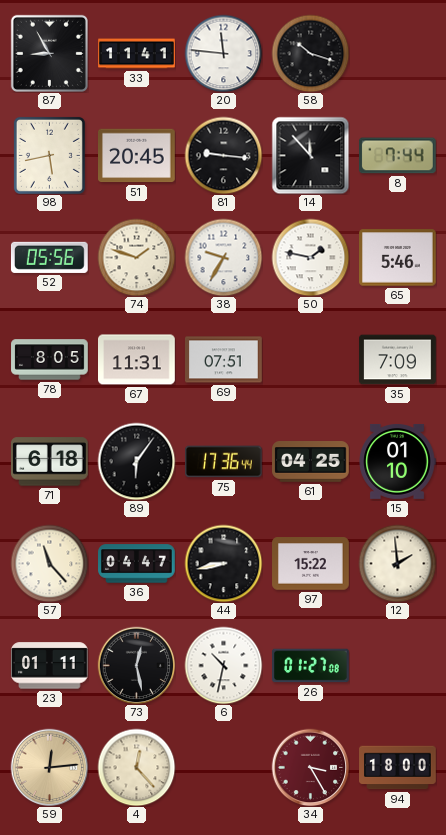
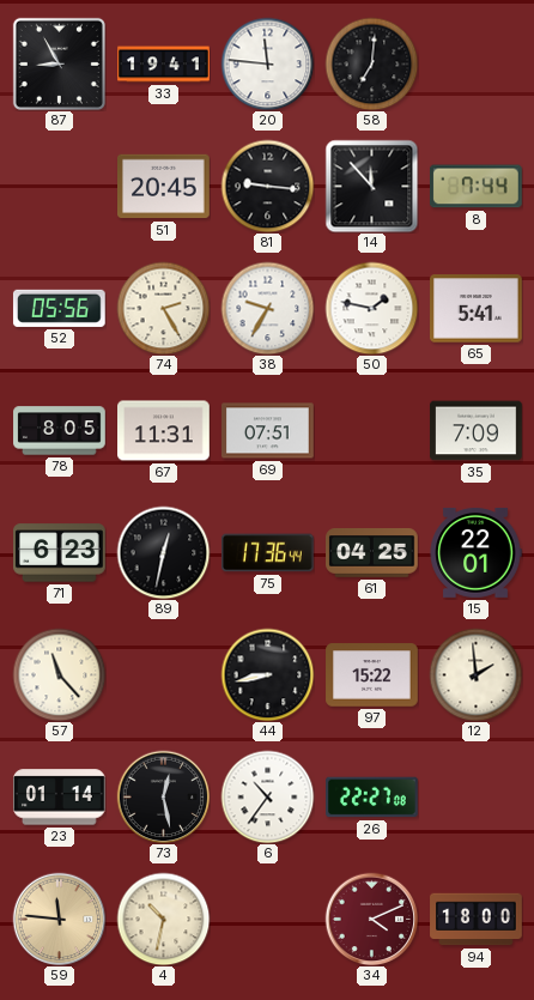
33: 11:41 -> 19:41 (164, 65)
58: 10:18 -> 7:01 (371, 63)
98: 5:43 -> none (49, 155)
74: 1:48 -> 2:25 (163, 308)
65: 5:46 -> 5:41 (477, 309)
71: 6:18 -> 6:23 (60, 553)
89: 6:06 -> 12:32 (163, 552)
15: 01:10 -> 22:01 (475, 552)
36: 04:47 -> none (137, 564)
23: 01:11 -> 01:14 (60, 798)
6: 10:32 -> 10:36 (267, 796)
26: 01:27 -> 22:27 (372, 798)
59: 12:14 -> 11:46 (59, 919)
4: 12:23 -> 10:32 (163, 919)
34: 3:25 -> 4:11 (371, 919)
